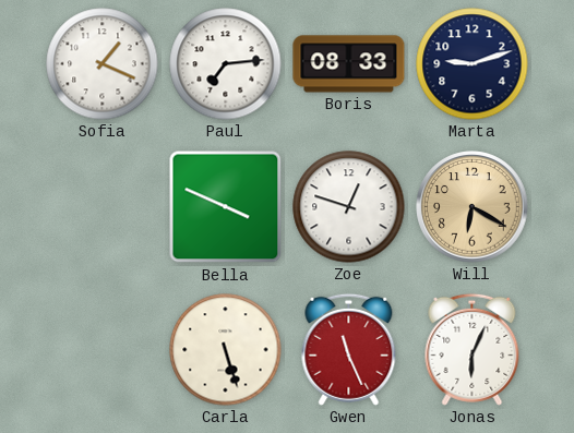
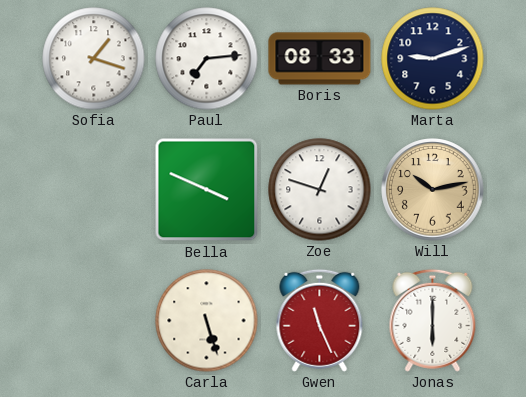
Sofia: 1:19 -> 1:18 (94, 59)
Will: 6:20 -> 10:13 (433, 190)
Jonas: 6:04 -> 6:00 (433, 320)
